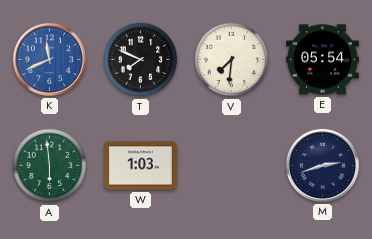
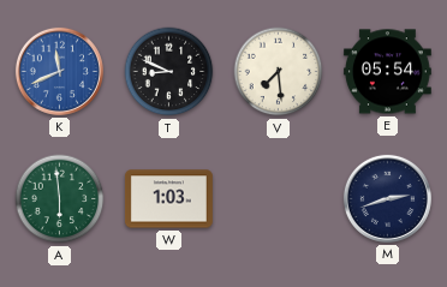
T: 7:49 -> 8:49 (169, 72)
V: 7:31 -> 7:29 (279, 72)
